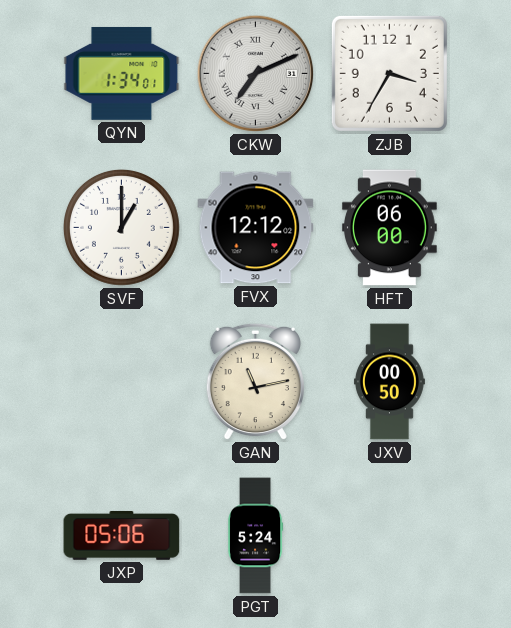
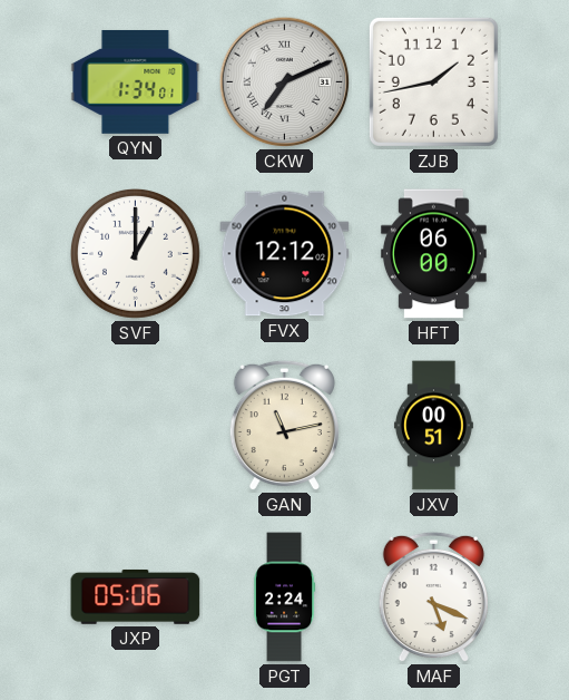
ZJB: 3:35 -> 1:43 (433, 81)
JXV: 00:50 -> 00:51 (433, 426)
PGT: 5:24 -> 2:24 (285, 597)
MAF: none -> 5:19 (433, 597)
